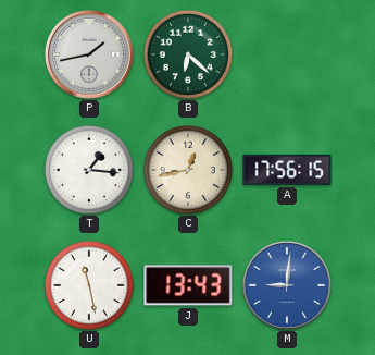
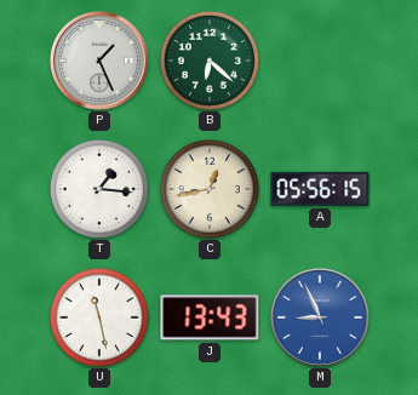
P: 1:43 -> 1:26 (101, 62)
A: 17:56 -> 05:56 (320, 189)
M: 9:01 -> 8:56 (321, 319)
